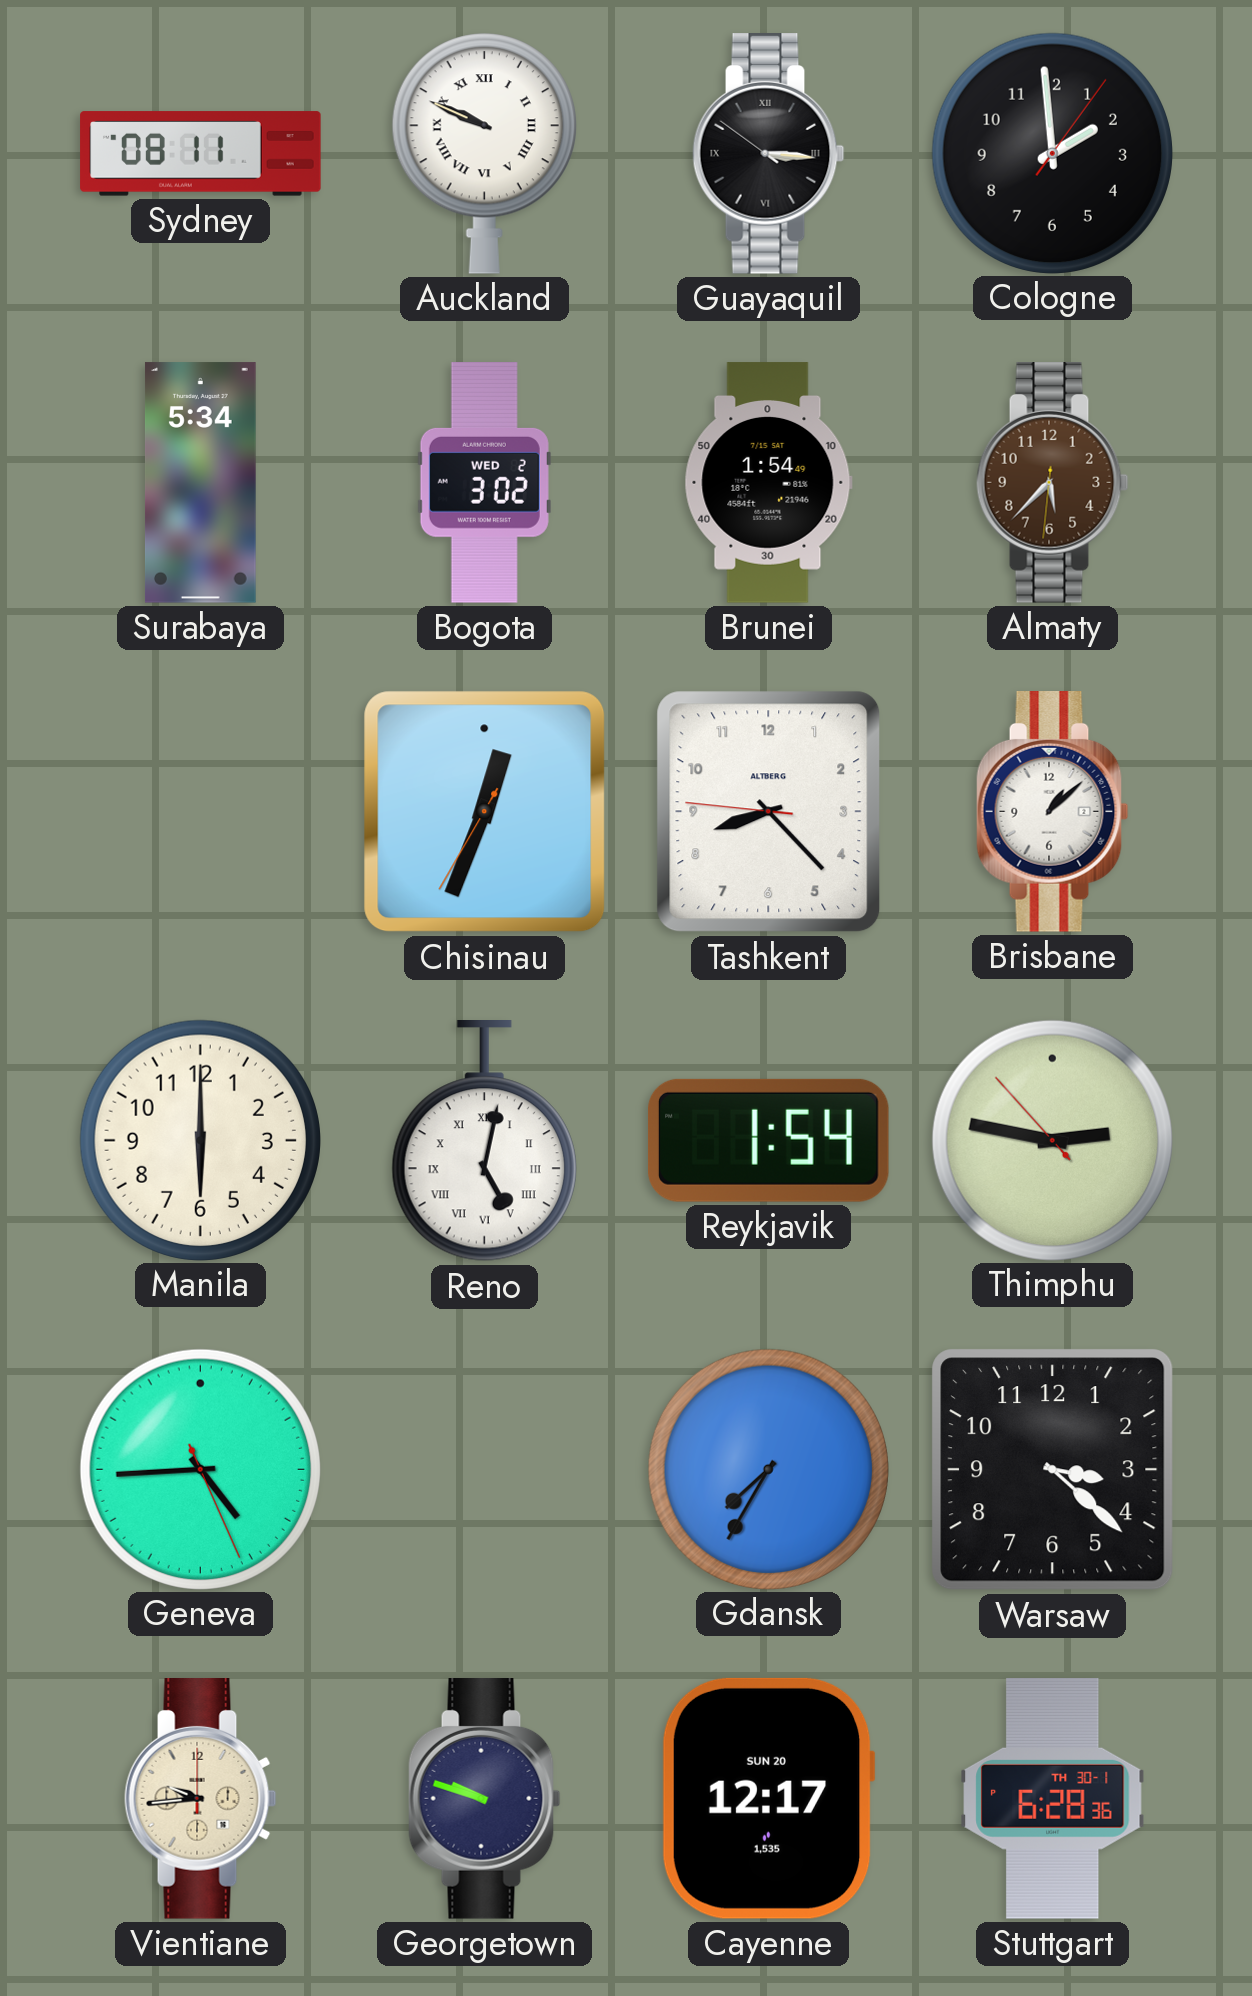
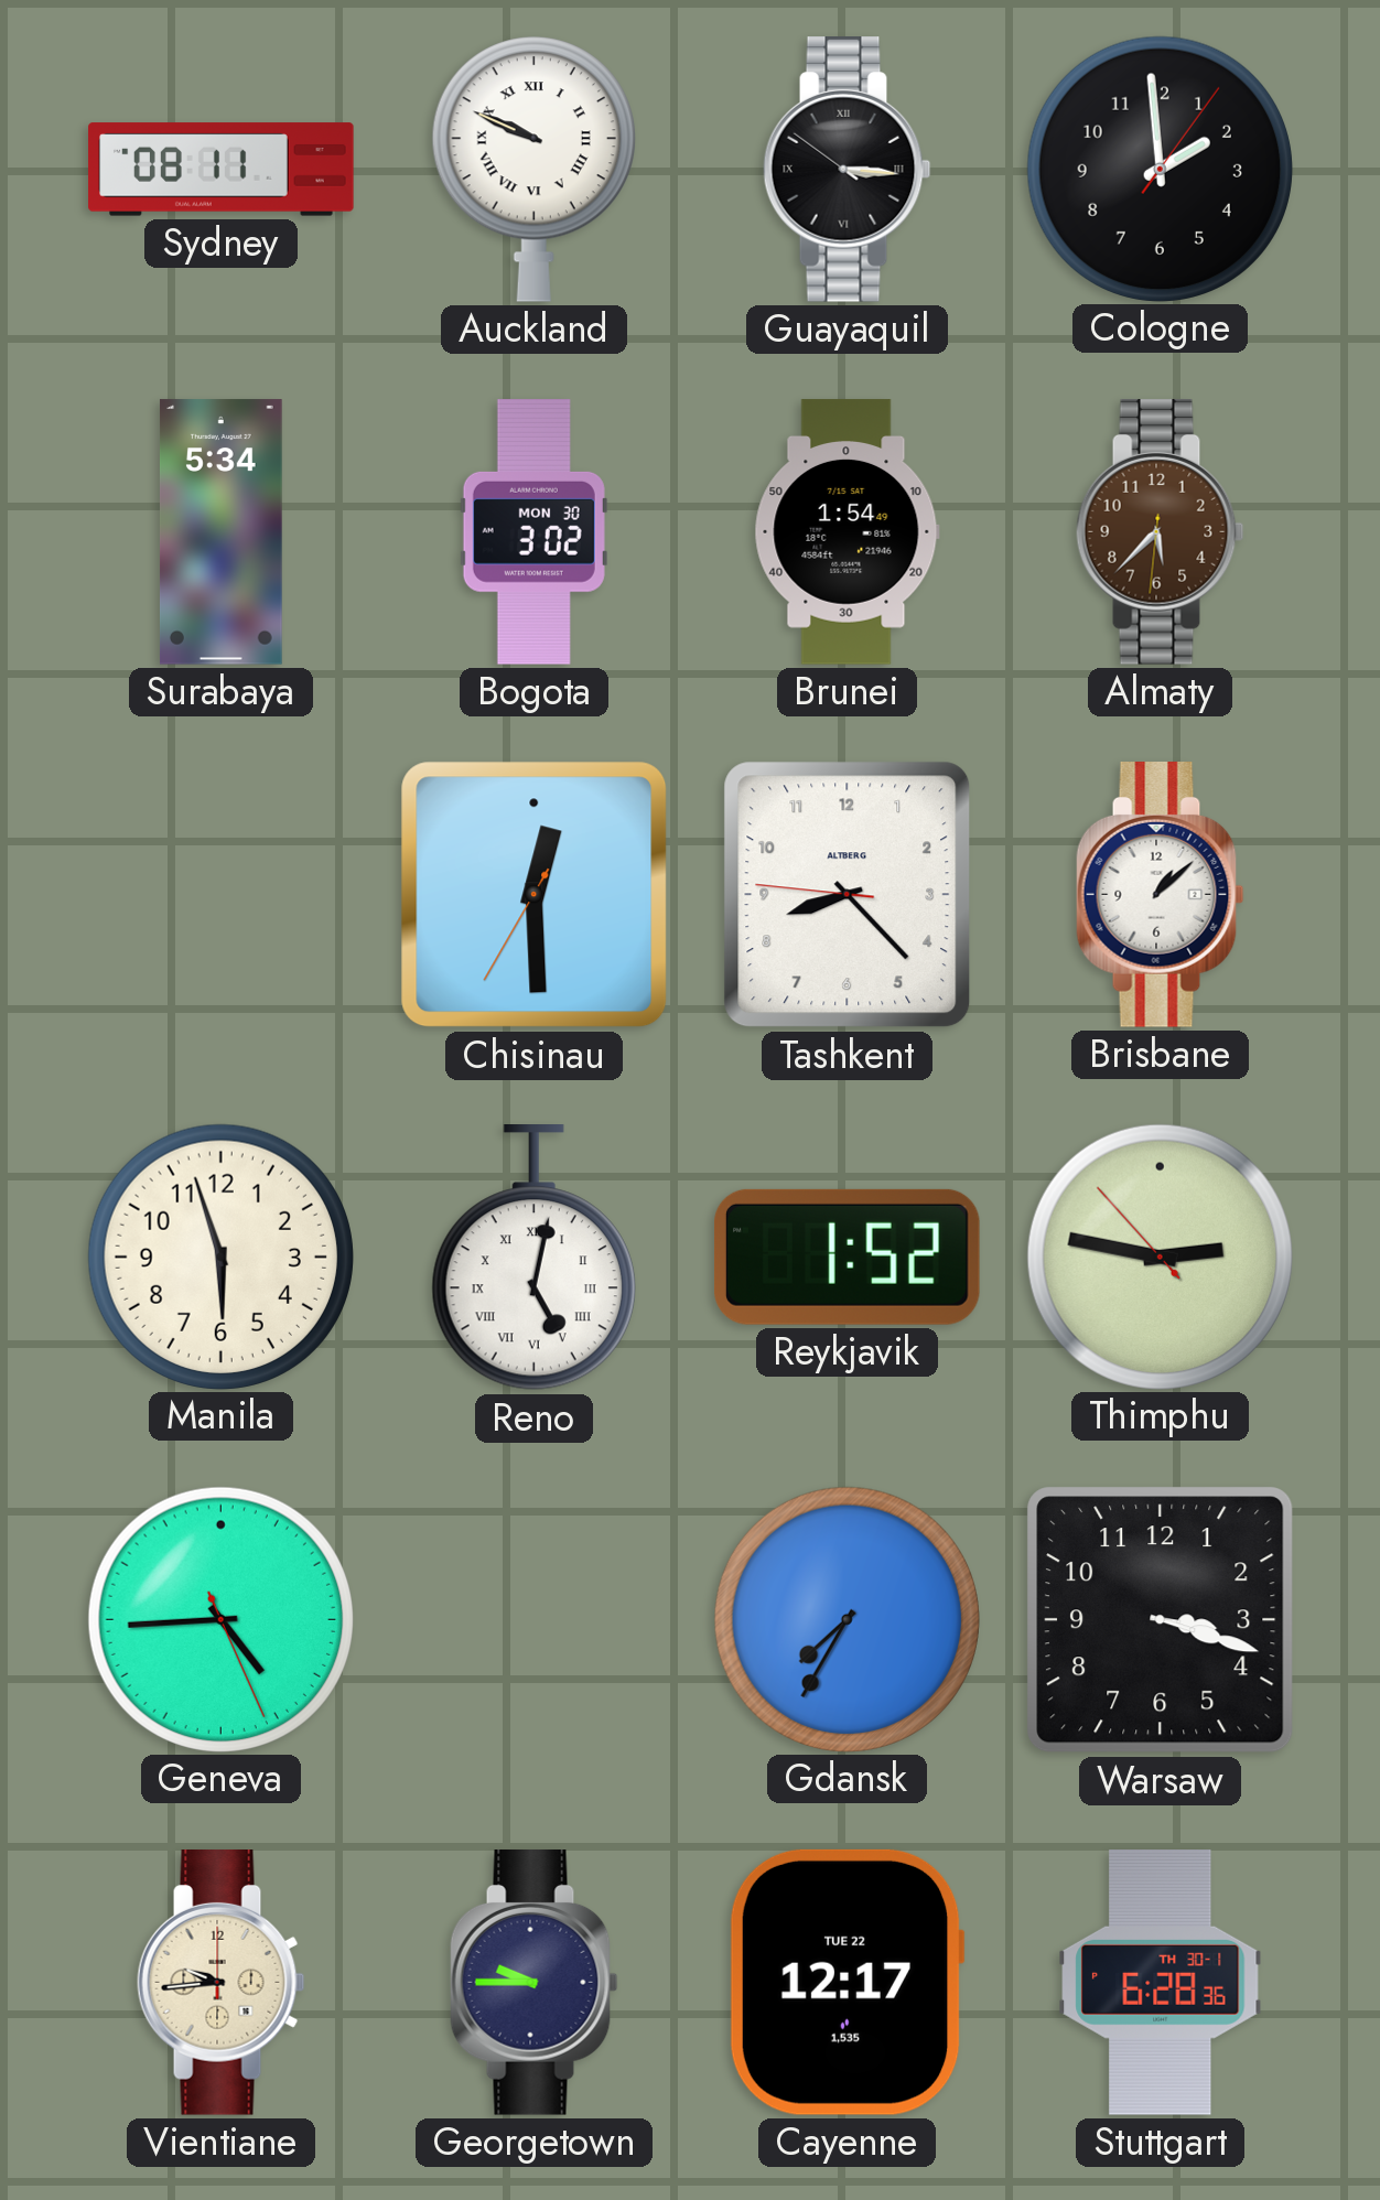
Bogota date: WED 2 -> MON 30 (533, 532)
Chisinau: 12:33 -> 12:29 (535, 895)
Manila: 6:00 -> 5:57 (220, 1257)
Reykjavik: 1:54 -> 1:52 (847, 1257)
Warsaw: 3:22 -> 3:18 (1161, 1620)
Georgetown: 9:48 -> 9:45 (535, 1983)
Cayenne date: SUN 20 -> TUE 22 (847, 1982)
